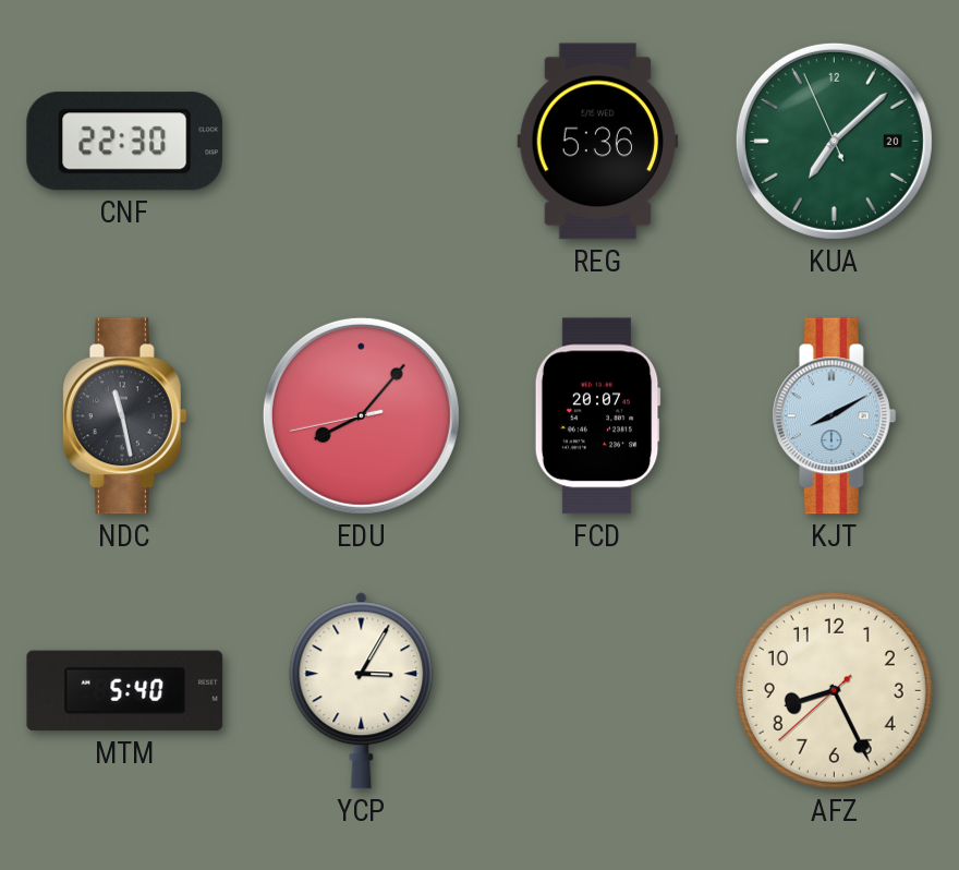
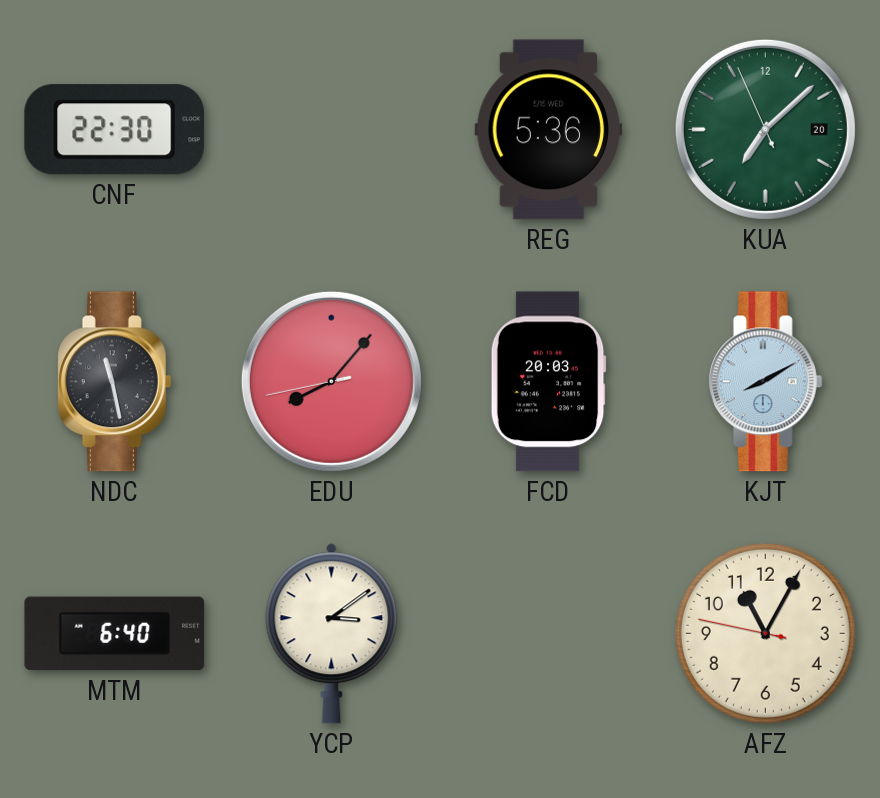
FCD: 20:07 -> 20:03 (548, 382)
MTM: 5:40 -> 6:40 (115, 634)
YCP: 3:05 -> 3:09 (332, 634)
AFZ: 8:25 -> 11:04 (765, 633)
